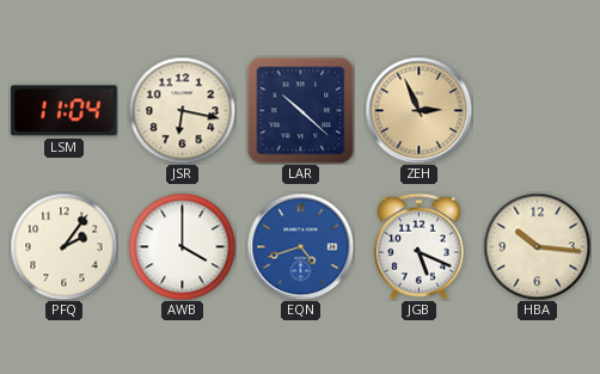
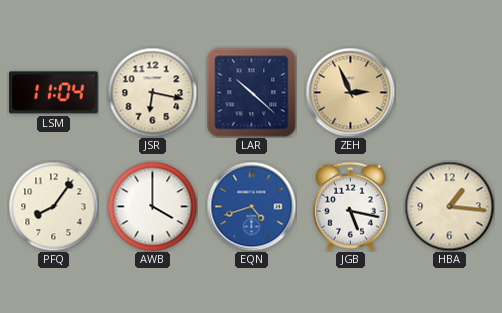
PFQ: 2:06 -> 8:06 (53, 206)
JGB: 5:19 -> 5:17 (350, 206)
HBA: 10:16 -> 1:16 (449, 206)
